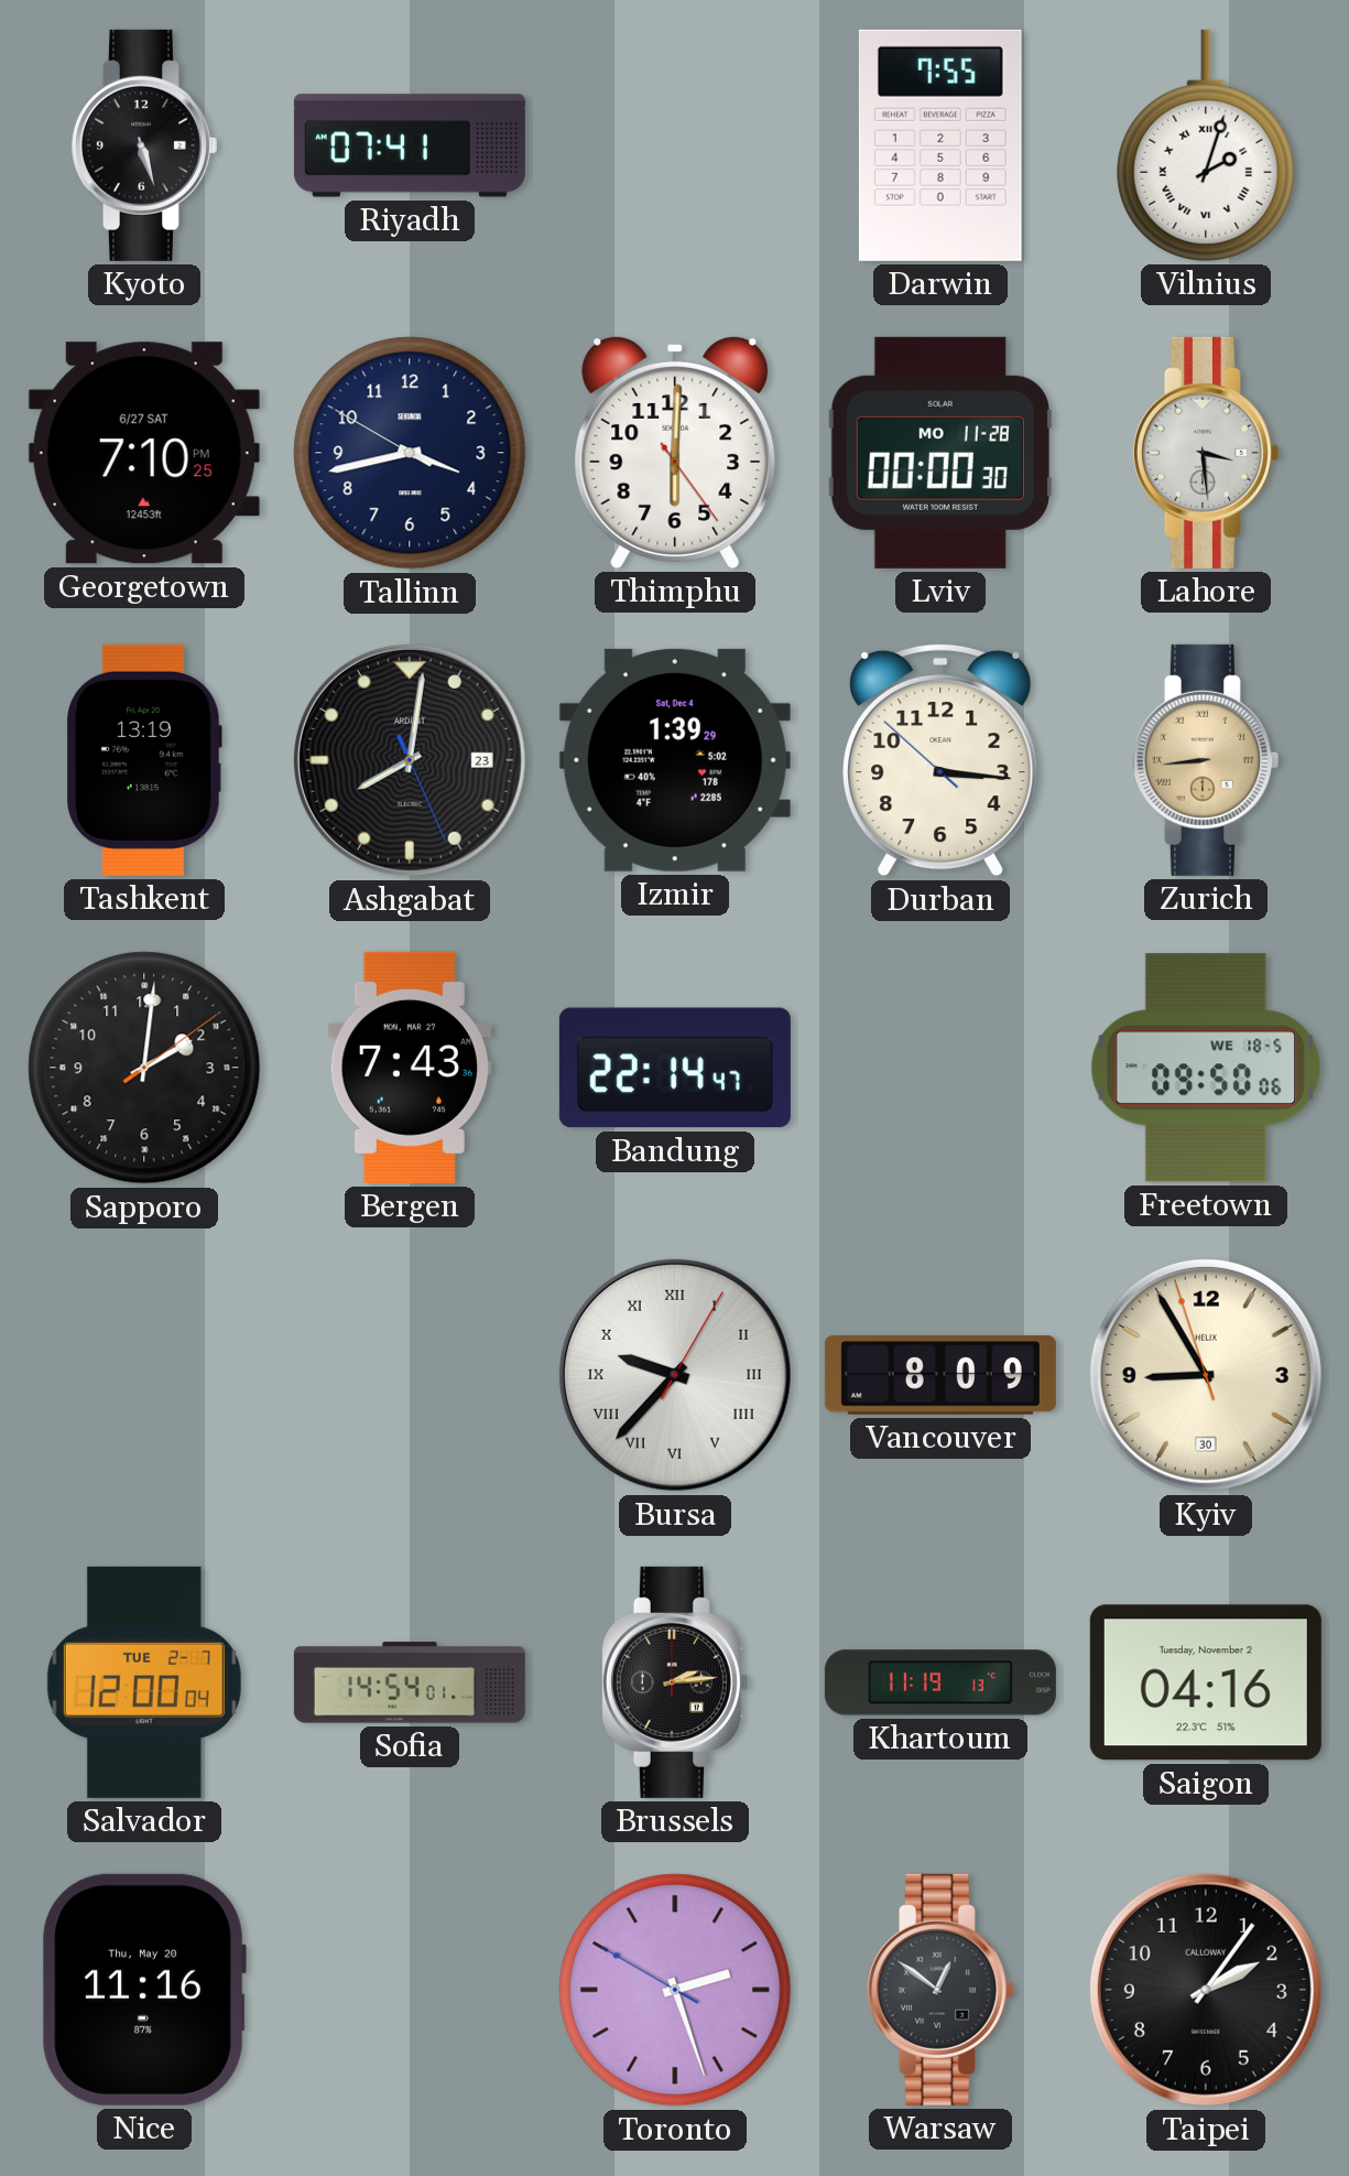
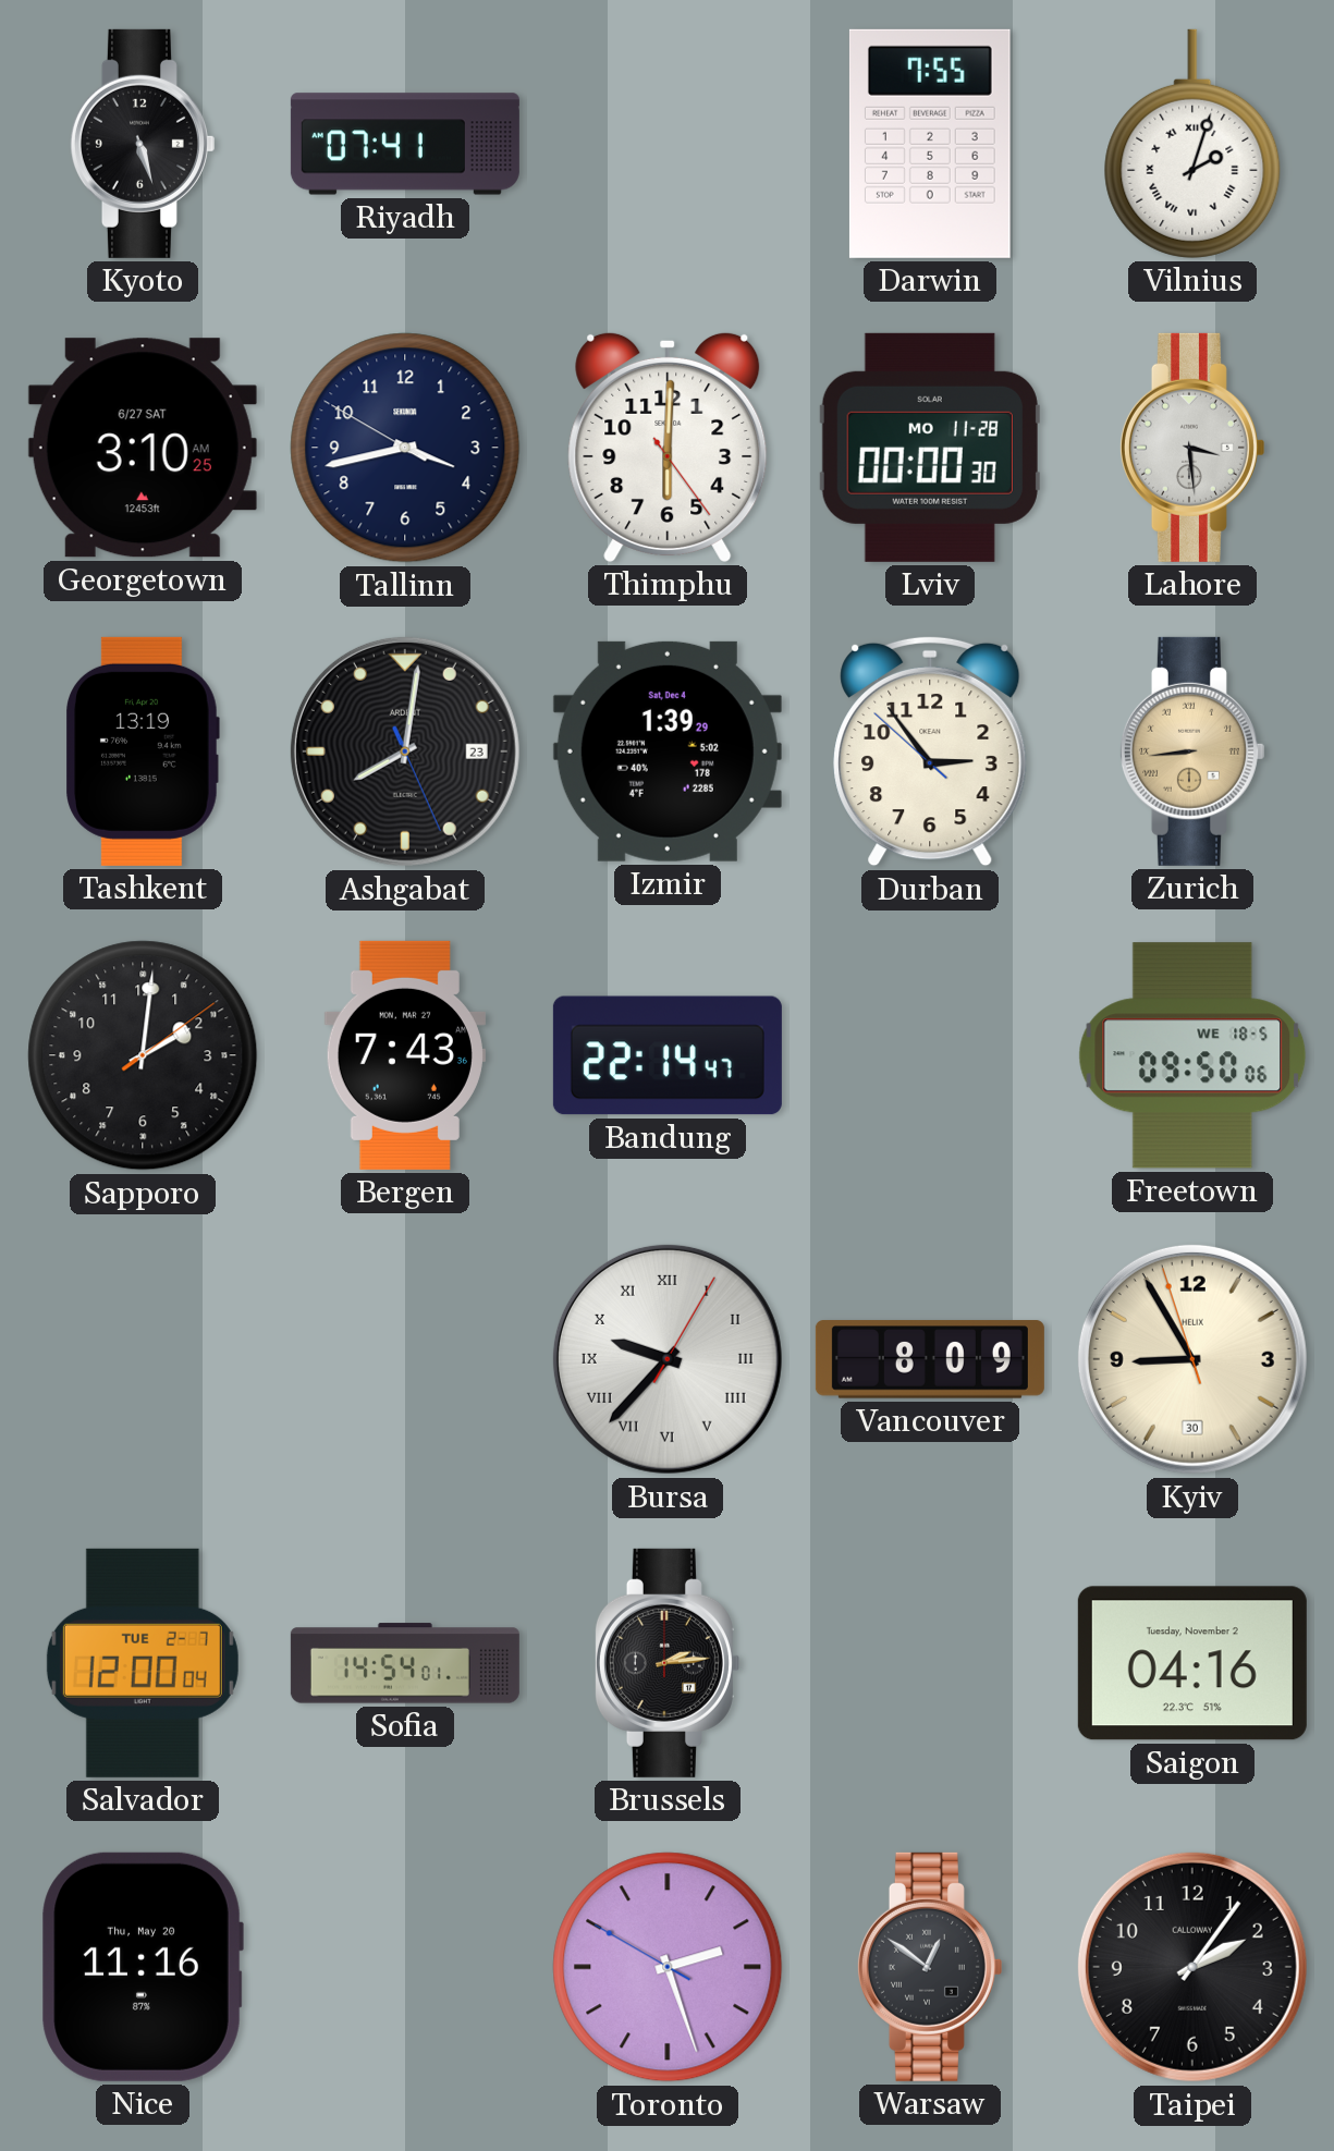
Georgetown: 7:10 -> 3:10 (143, 448)
Durban: 3:15 -> 2:53 (930, 751)
Khartoum: 11:19 -> none (940, 1682)
